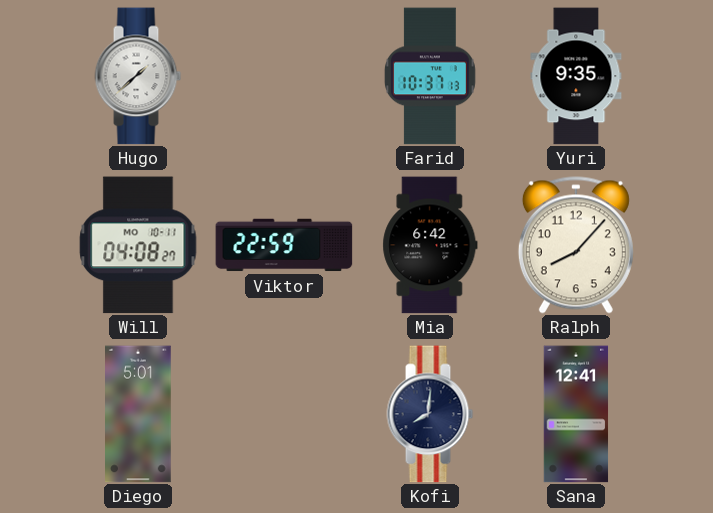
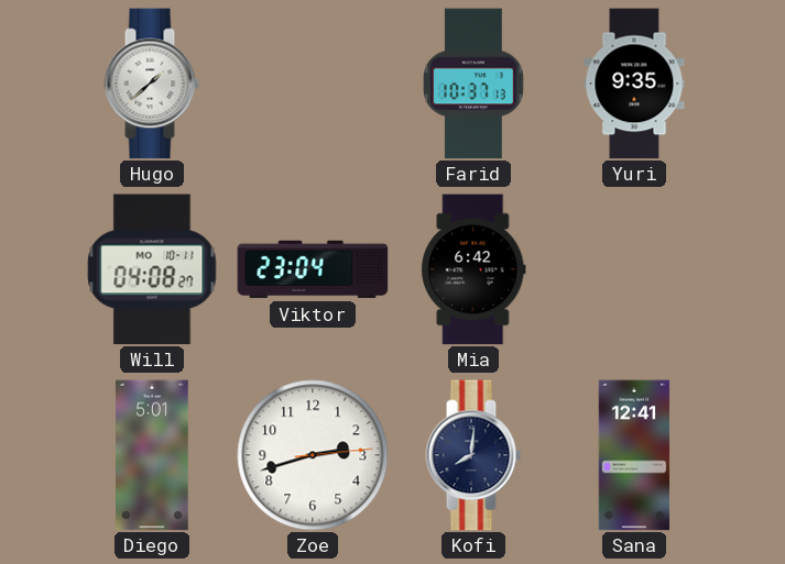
Viktor: 22:59 -> 23:04 (313, 269)
Ralph: 8:07 -> none (576, 245)
Zoe: none -> 2:42 (313, 455)
